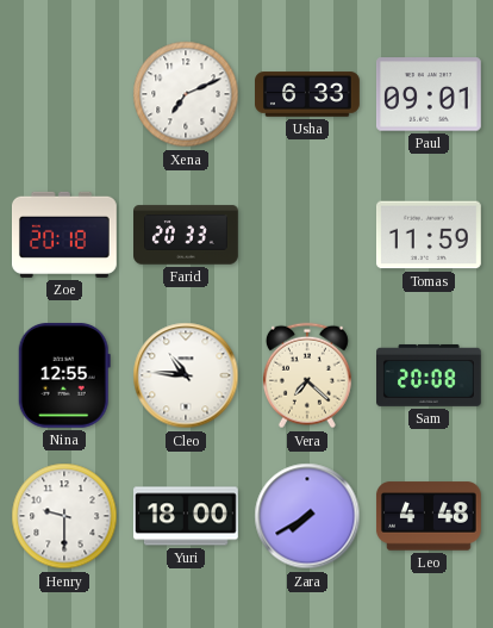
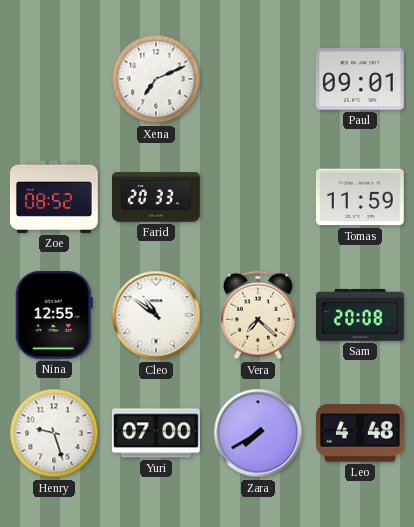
Usha: 6:33 -> none (308, 94)
Zoe: 20:18 -> 08:52 (54, 197)
Cleo: 10:46 -> 10:51 (156, 315)
Henry: 9:30 -> 9:27 (54, 433)
Yuri: 18:00 -> 07:00 (157, 433)
